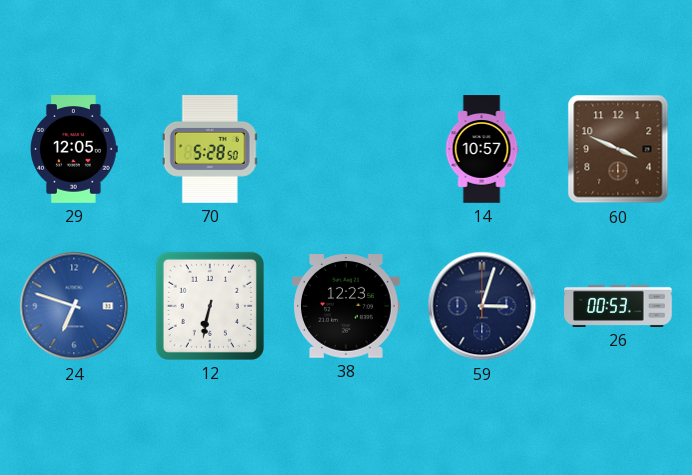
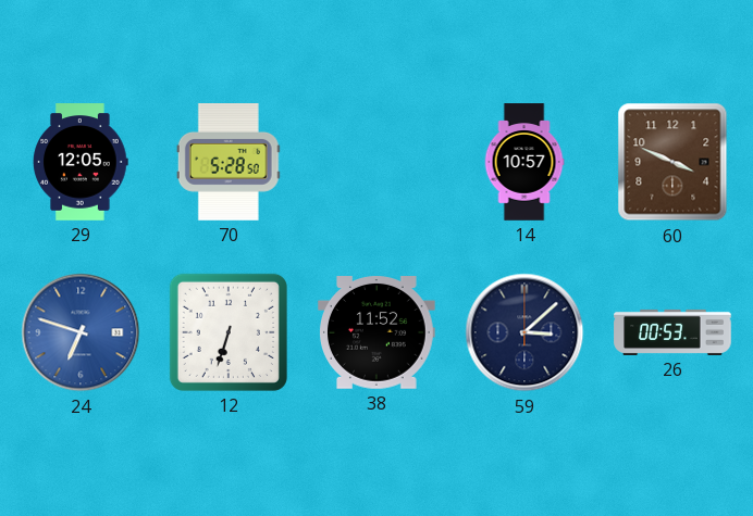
12: 6:32 -> 6:33 (229, 332)
38: 12:23 -> 11:52 (378, 333)
59: 3:03 -> 3:08 (524, 332)
